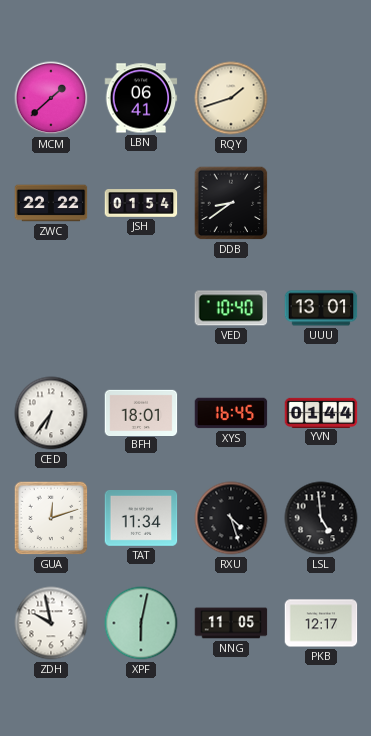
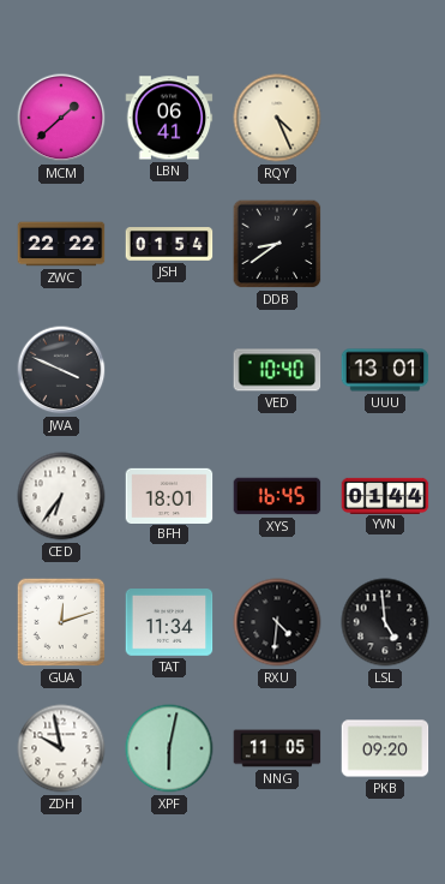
RQY: 1:42 -> 4:26 (277, 118)
JWA: none -> 3:49 (61, 370)
RXU: 4:27 -> 4:31 (277, 622)
PKB: 12:17 -> 09:20 (385, 748)
